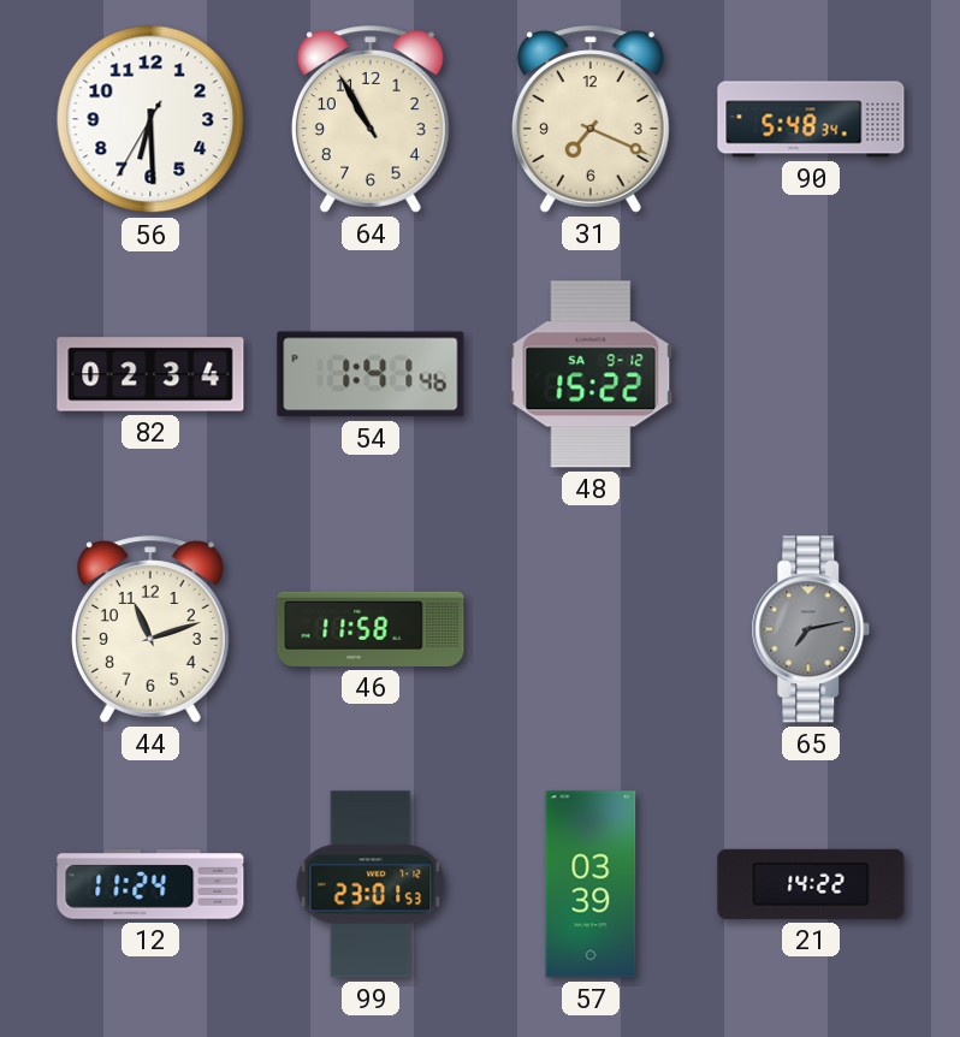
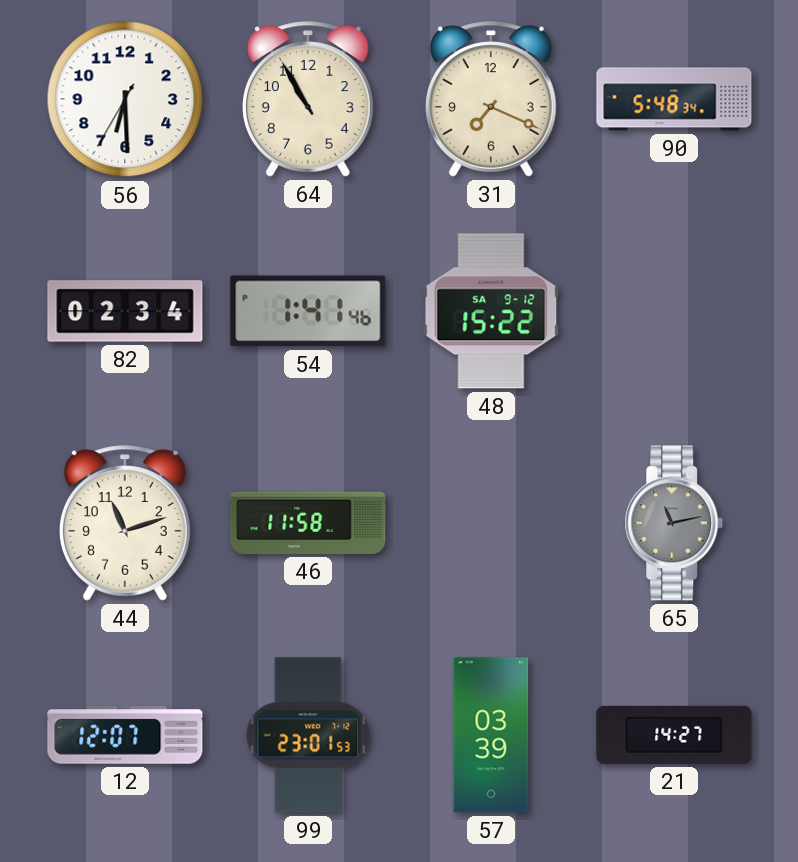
65: 7:13 -> 11:13 (674, 523)
12: 11:24 -> 12:07 (125, 736)
21: 14:22 -> 14:27 (674, 735)
